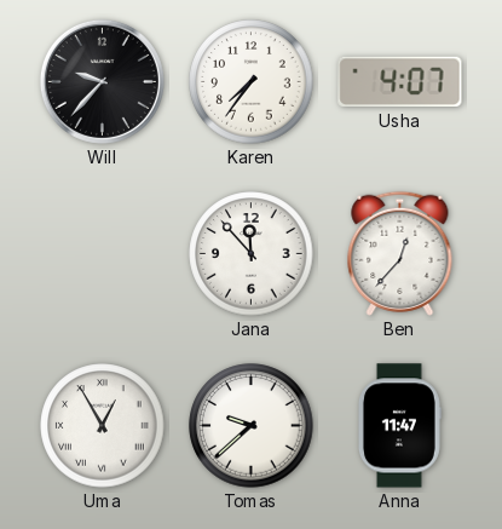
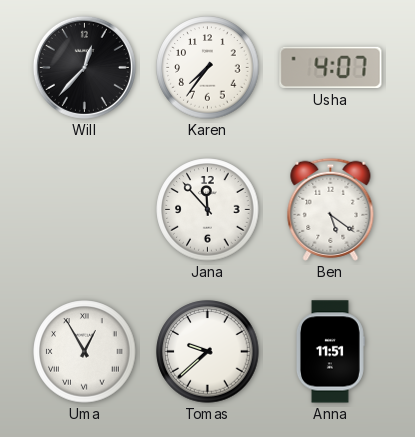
Will: 9:37 -> 12:37 (84, 67)
Ben: 12:37 -> 5:21 (331, 209)
Anna: 11:47 -> 11:51 (330, 352)
